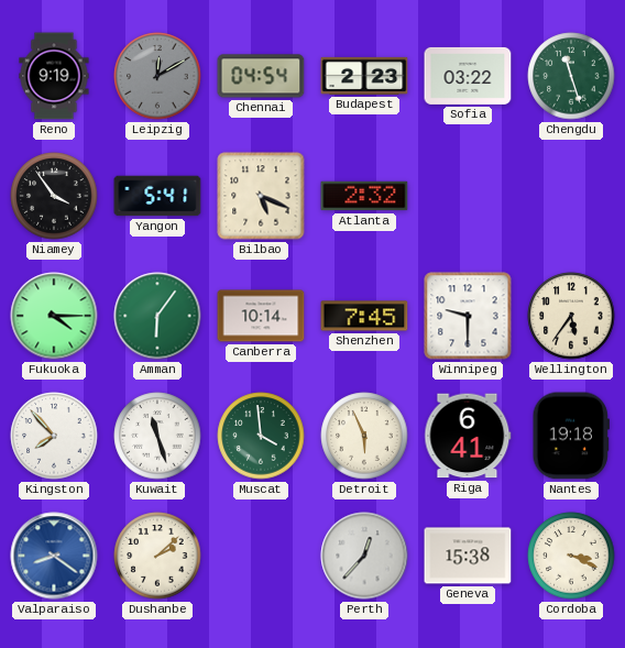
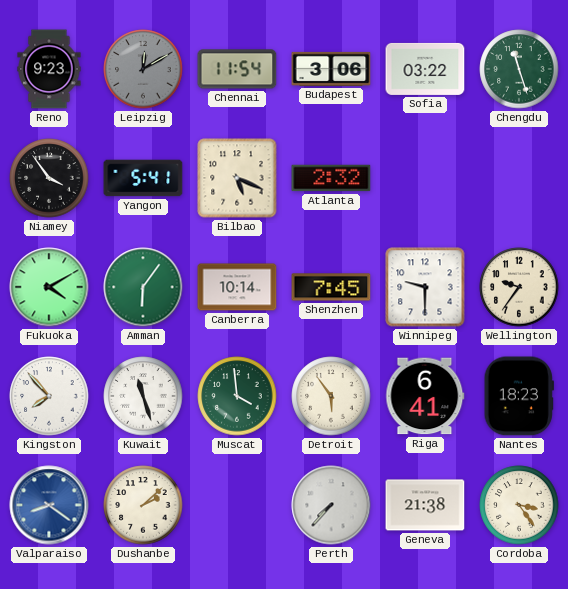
Reno: 9:19 -> 9:23 (49, 69)
Chennai: 04:54 -> 11:54 (237, 69)
Budapest: 2:23 -> 3:06 (331, 69)
Fukuoka: 4:15 -> 4:10 (49, 287)
Wellington: 5:36 -> 9:36 (519, 287)
Detroit: 5:56 -> 5:54 (331, 396)
Nantes: 19:18 -> 18:23 (519, 396)
Perth: 12:37 -> 7:37 (331, 505)
Geneva: 15:38 -> 21:38 (425, 505)
Cordoba: 3:19 -> 3:24 (519, 505)
